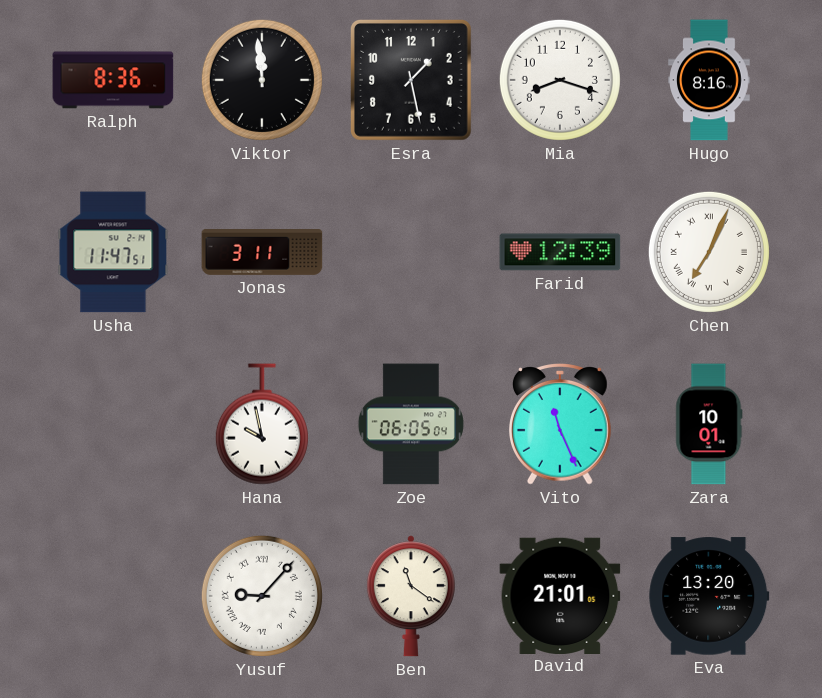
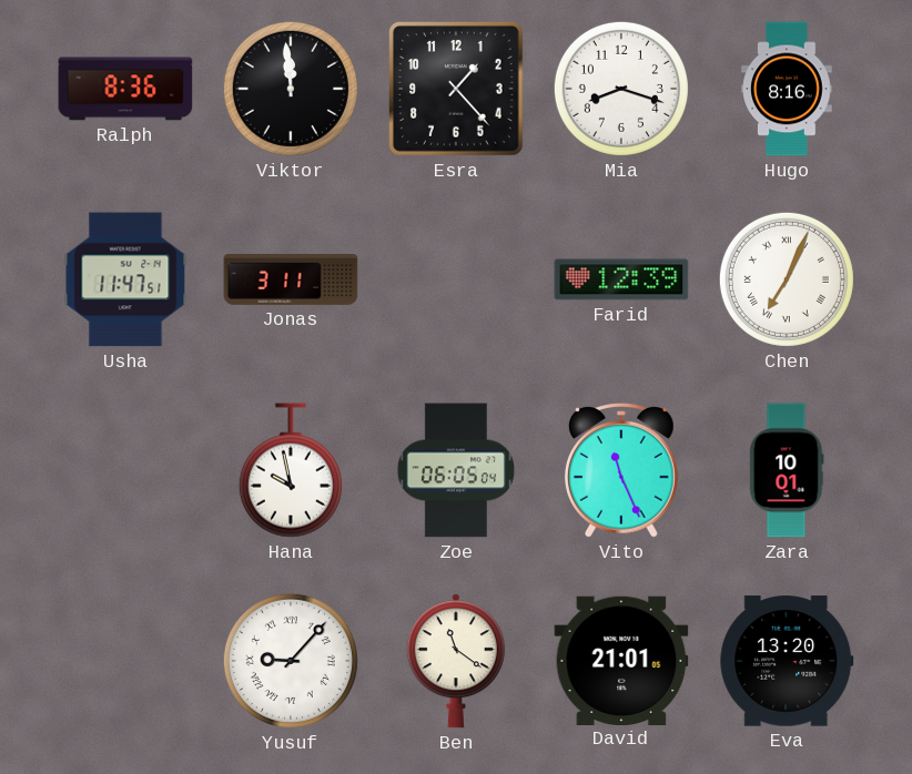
Esra: 1:28 -> 1:23 (457, 90)
